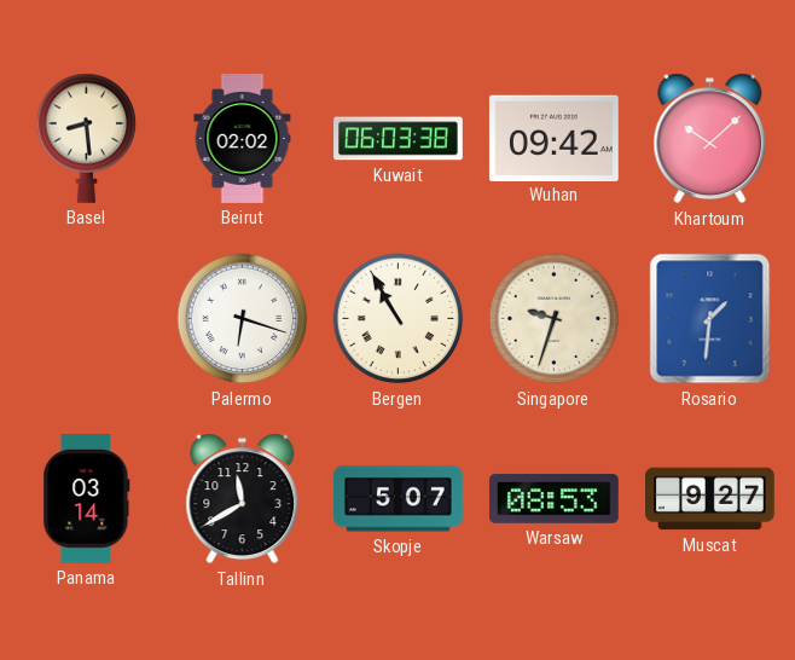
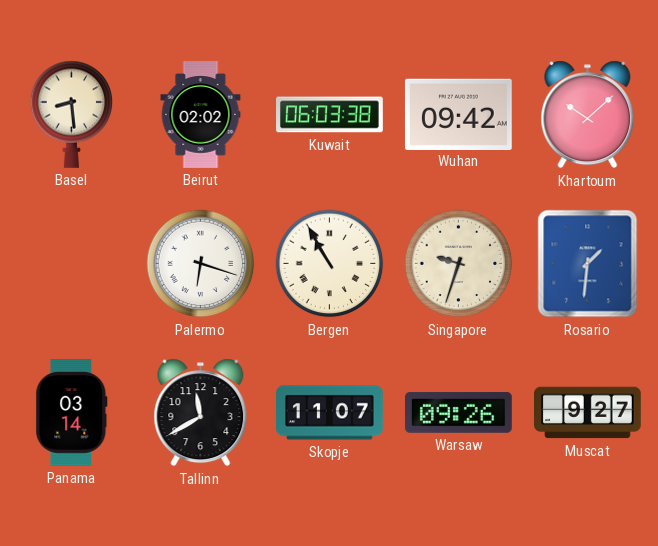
Skopje: 5:07 -> 11:07 (330, 413)
Warsaw: 08:53 -> 09:26 (458, 412)
